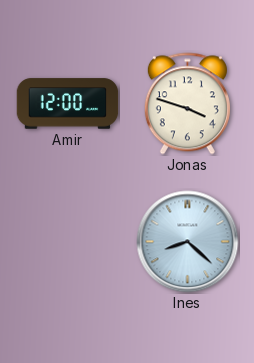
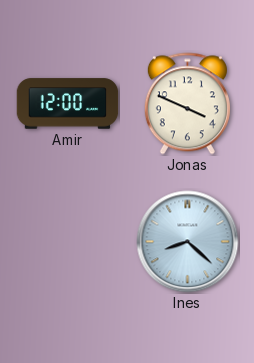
Jonas: 3:48 -> 3:49 (187, 104)
